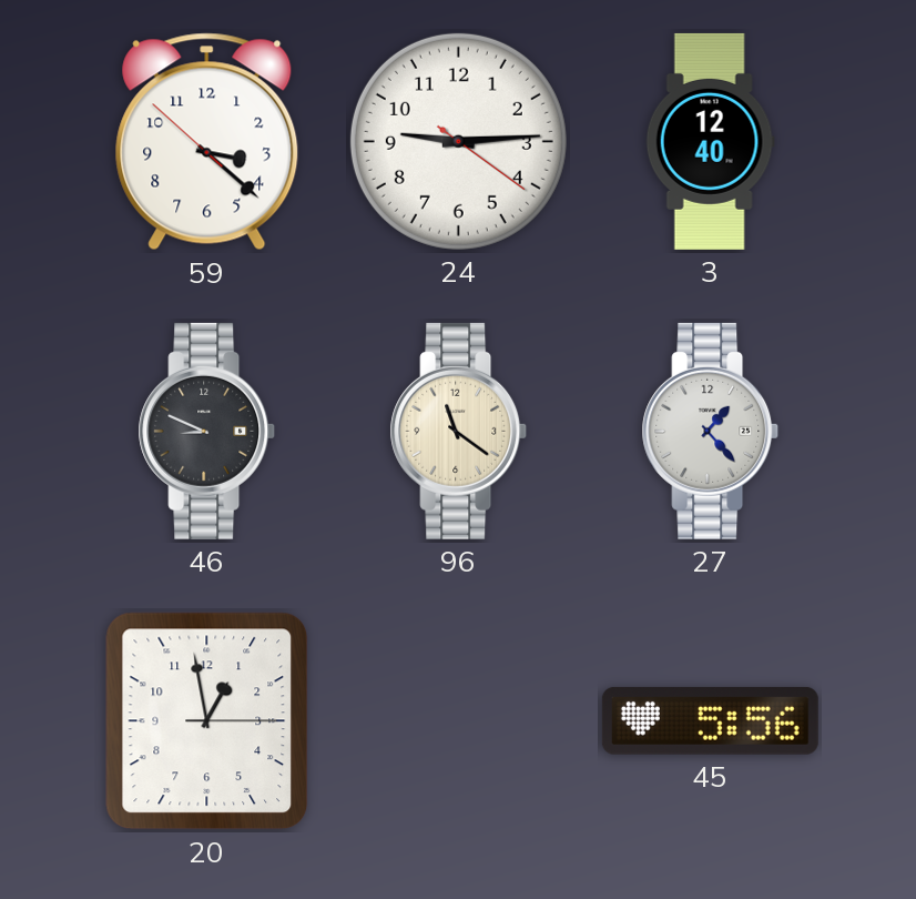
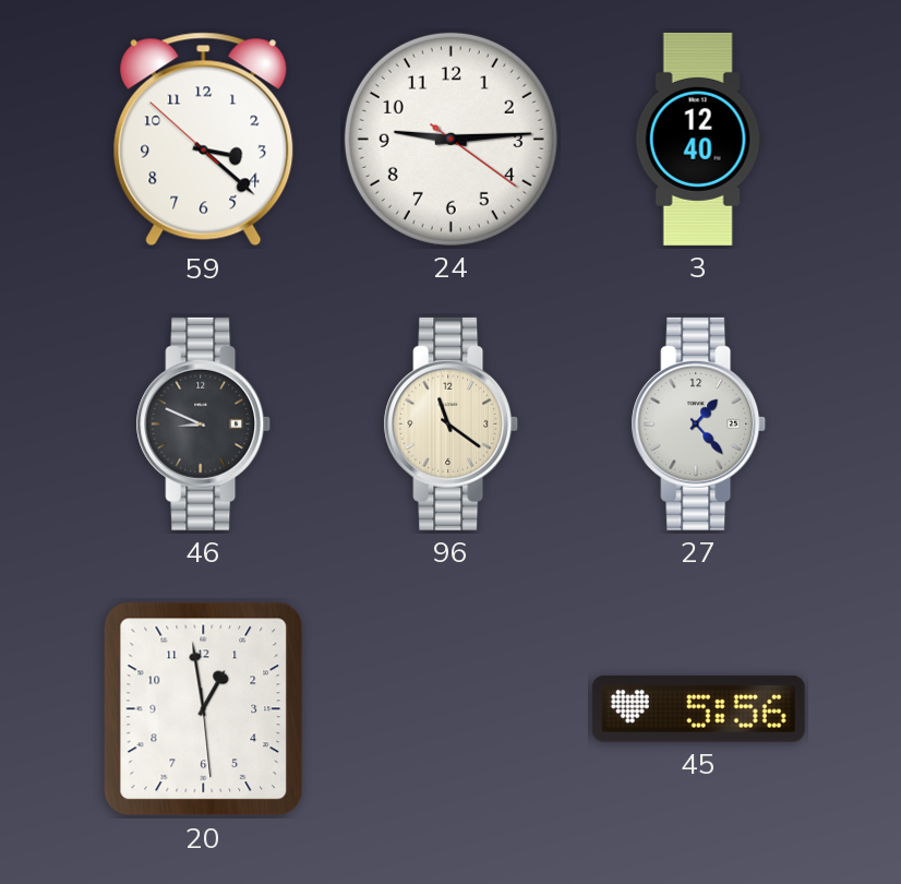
20: 12:58:15 -> 12:58:29 (204, 709)
